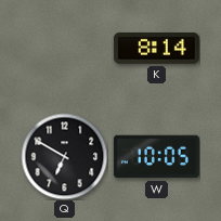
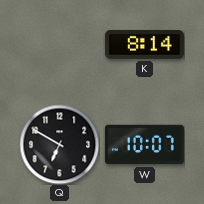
W: 10:05 -> 10:07 (144, 145)
